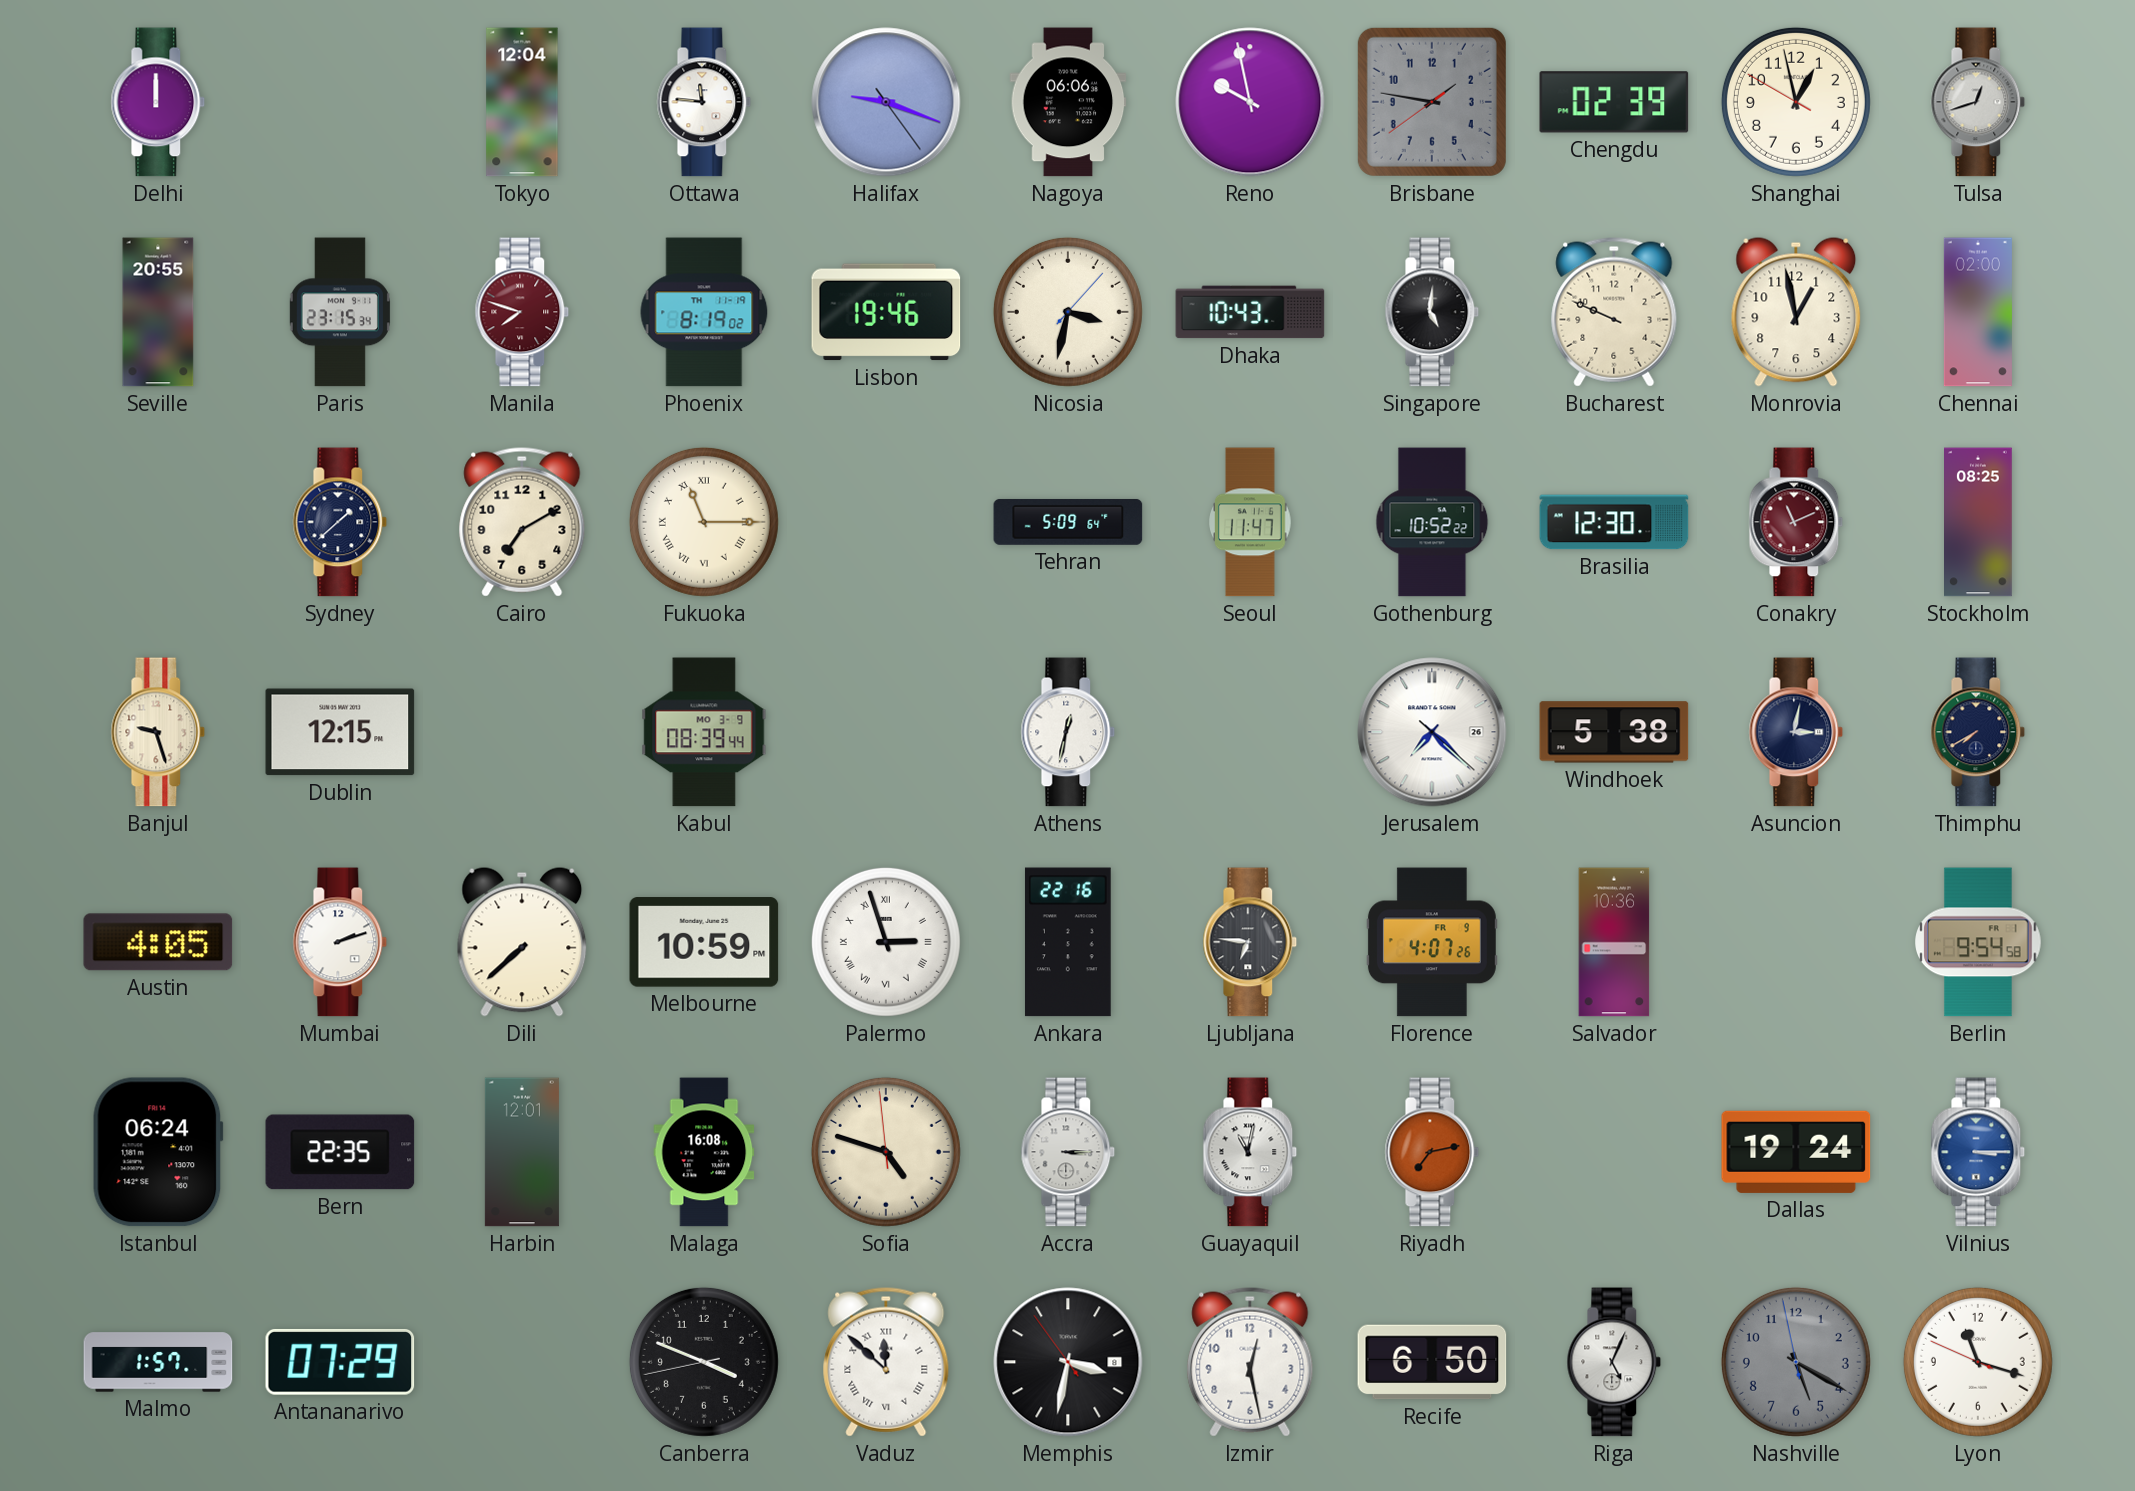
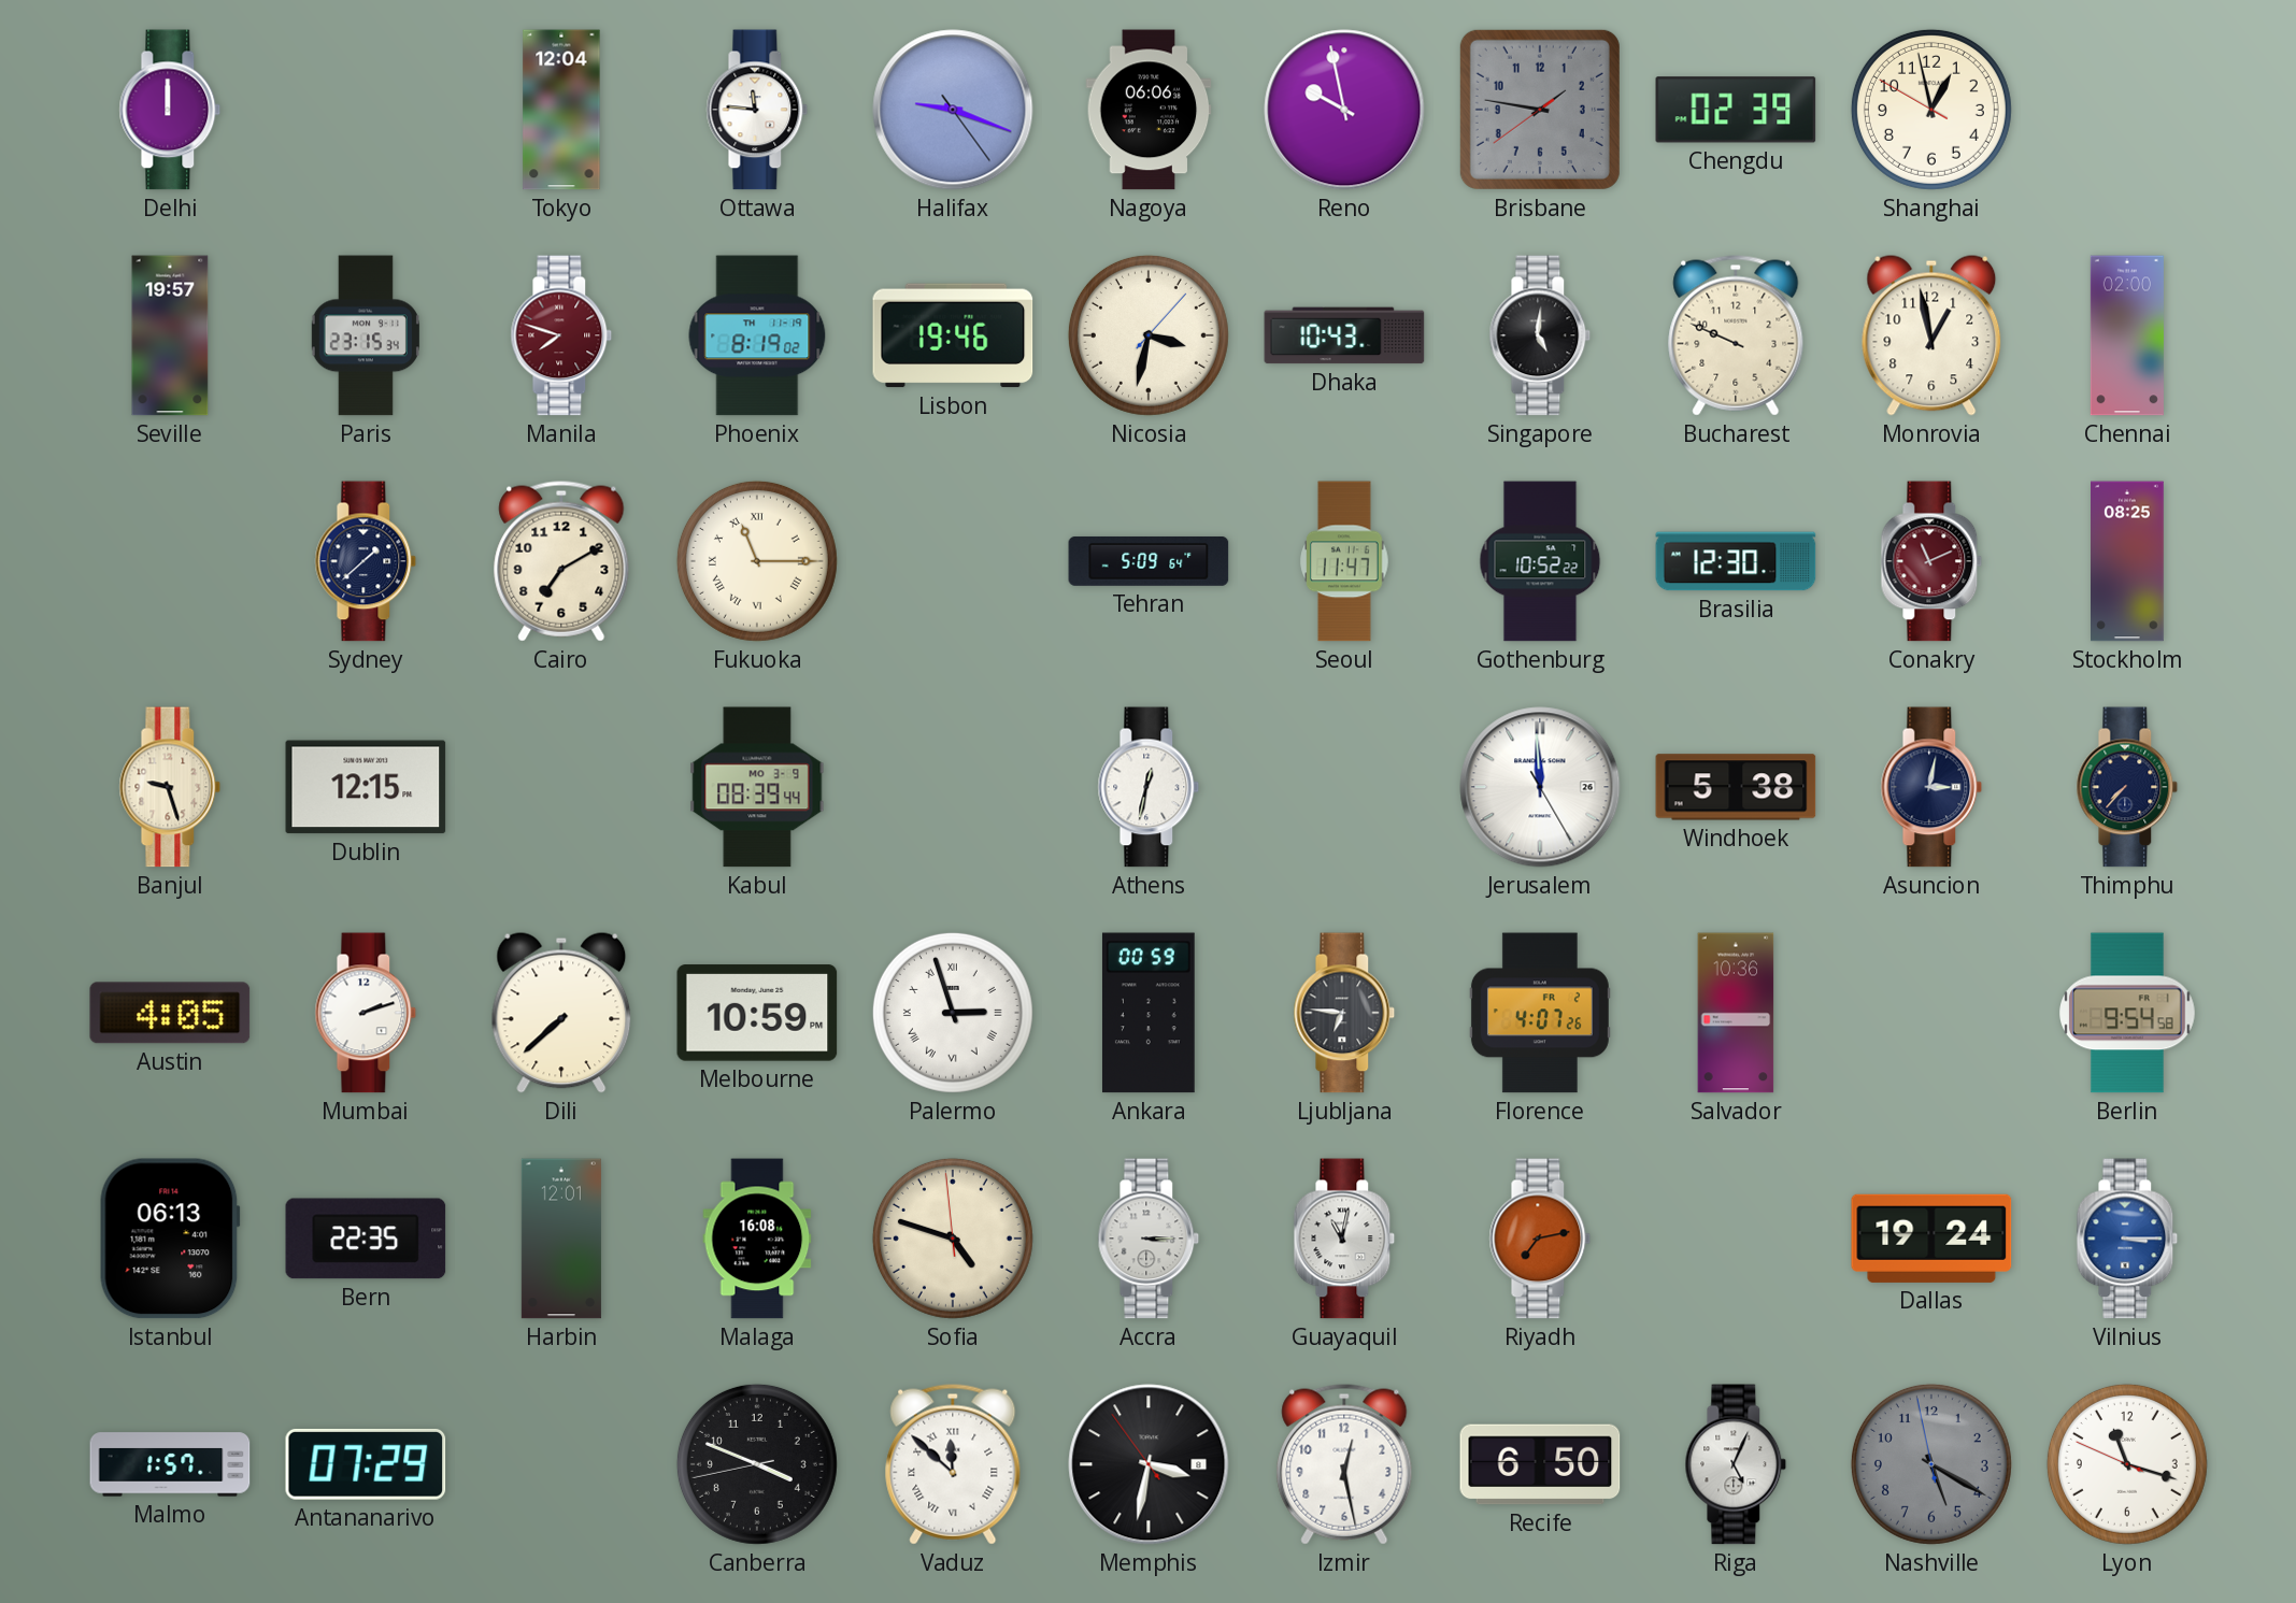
Tulsa: 12:42 -> none (1978, 102)
Seville: 20:55 -> 19:57 (170, 335)
Jerusalem: 7:22 -> 11:59 (1540, 787)
Thimphu: 7:40 -> 7:37 (2127, 787)
Ankara: 22:16 -> 00:59 (1149, 1013)
Florence date: FR 9 -> FR 2 (1540, 1013)
Istanbul: 06:24 -> 06:13 (170, 1239)
